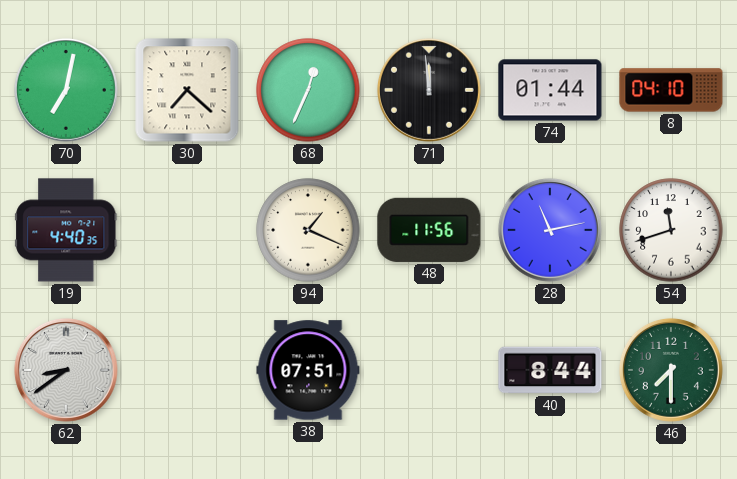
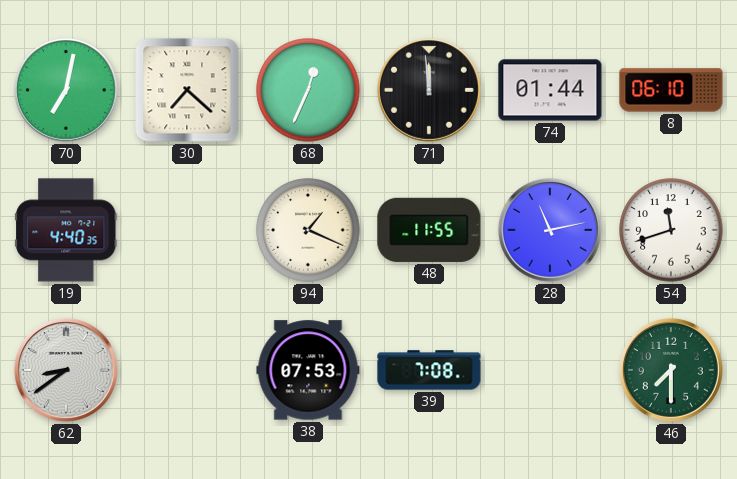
8: 04:10 -> 06:10 (671, 90)
48: 11:56 -> 11:55 (429, 230)
38: 07:51 -> 07:53 (308, 370)
39: none -> 7:08 (429, 370)
40: 8:44 -> none (550, 370)
